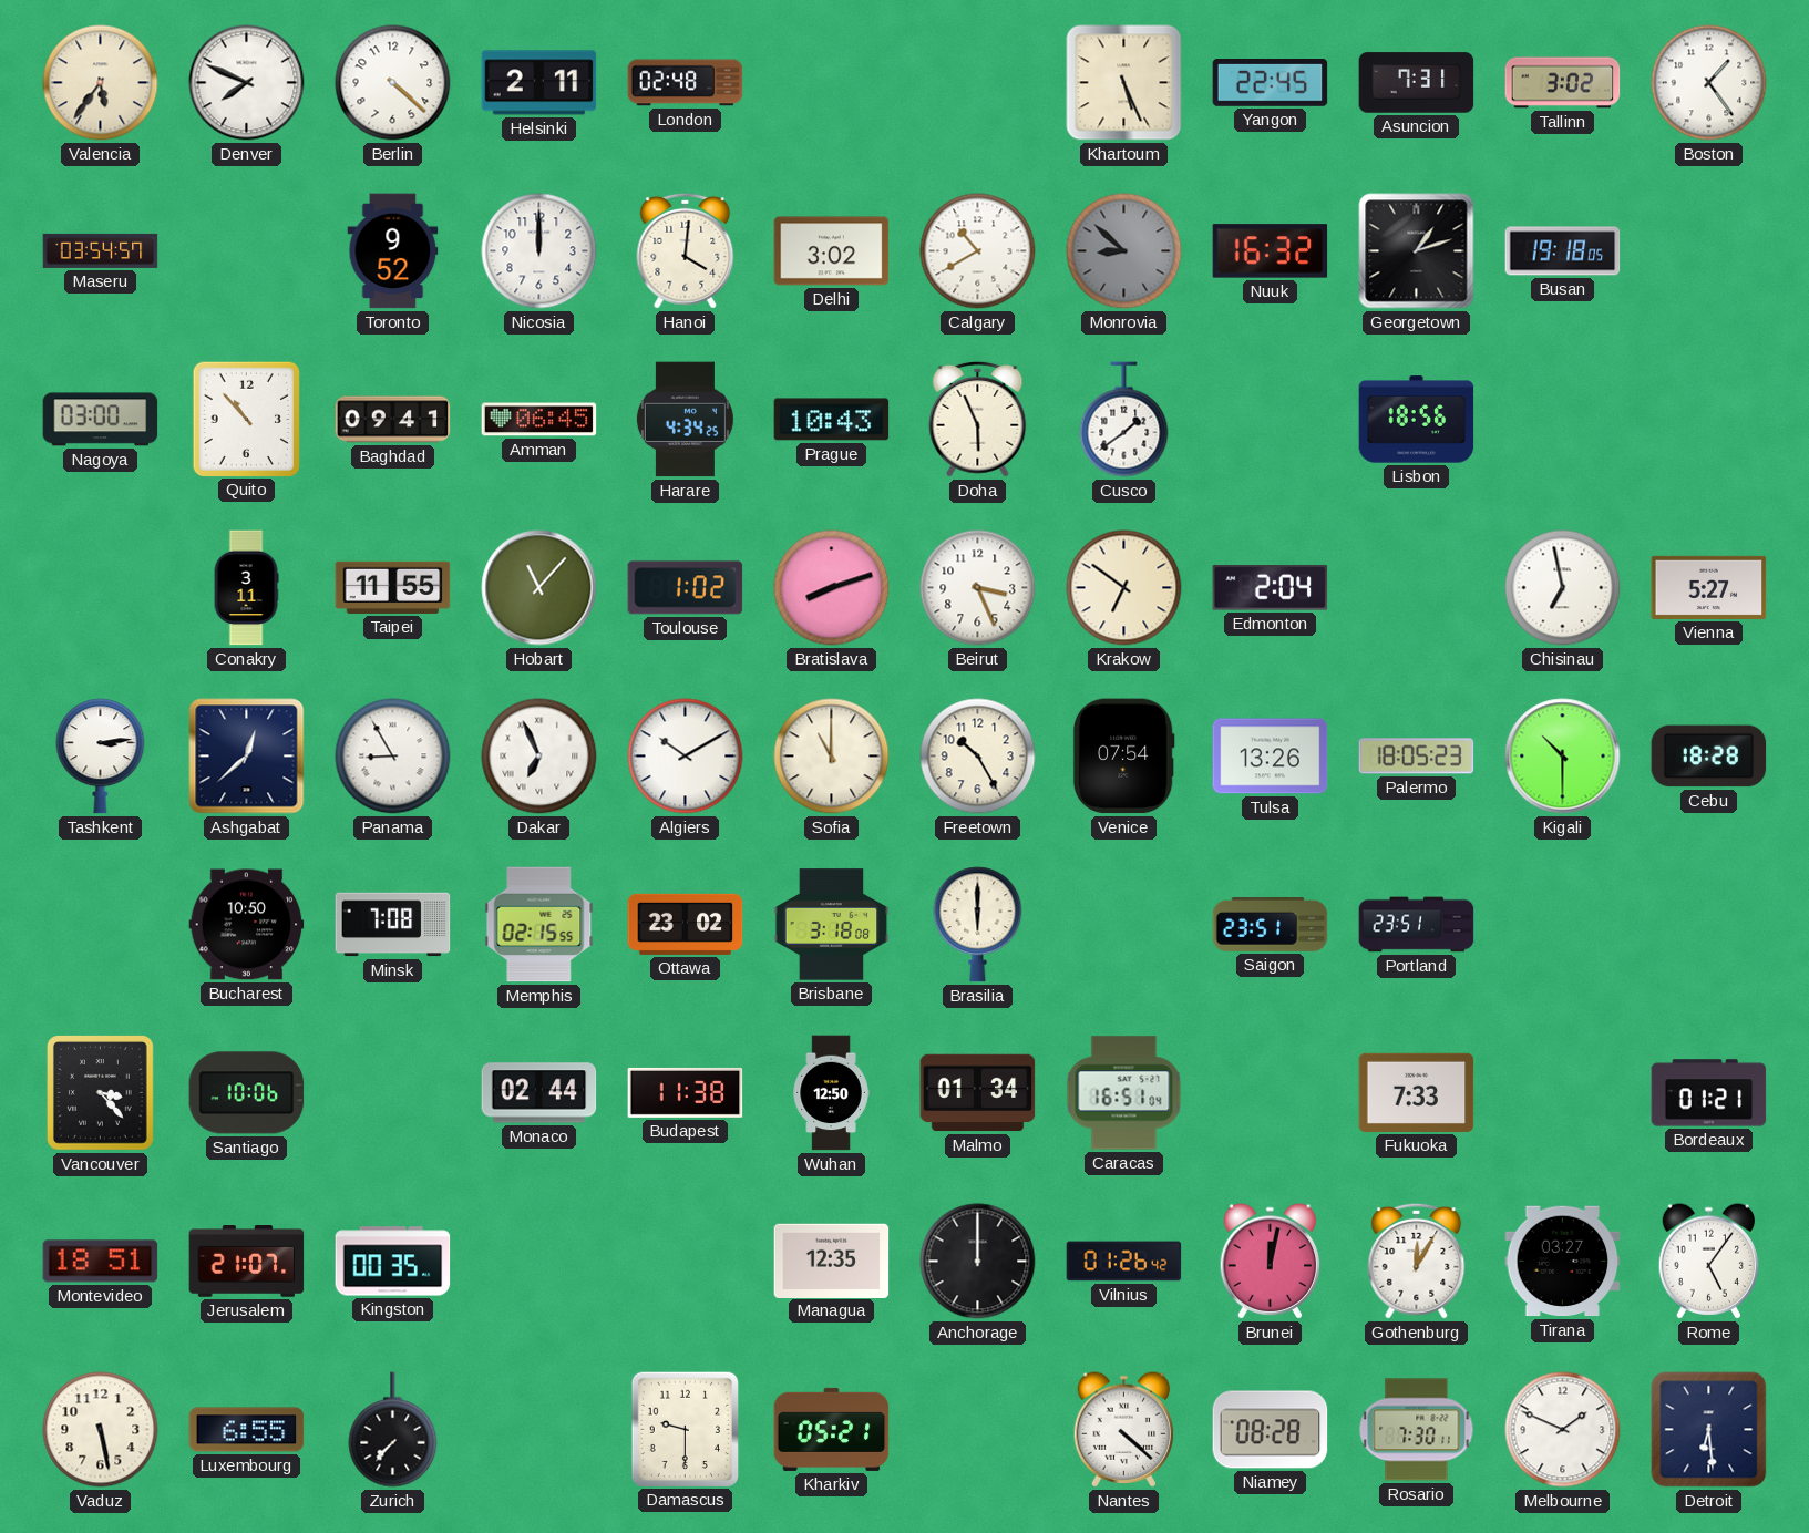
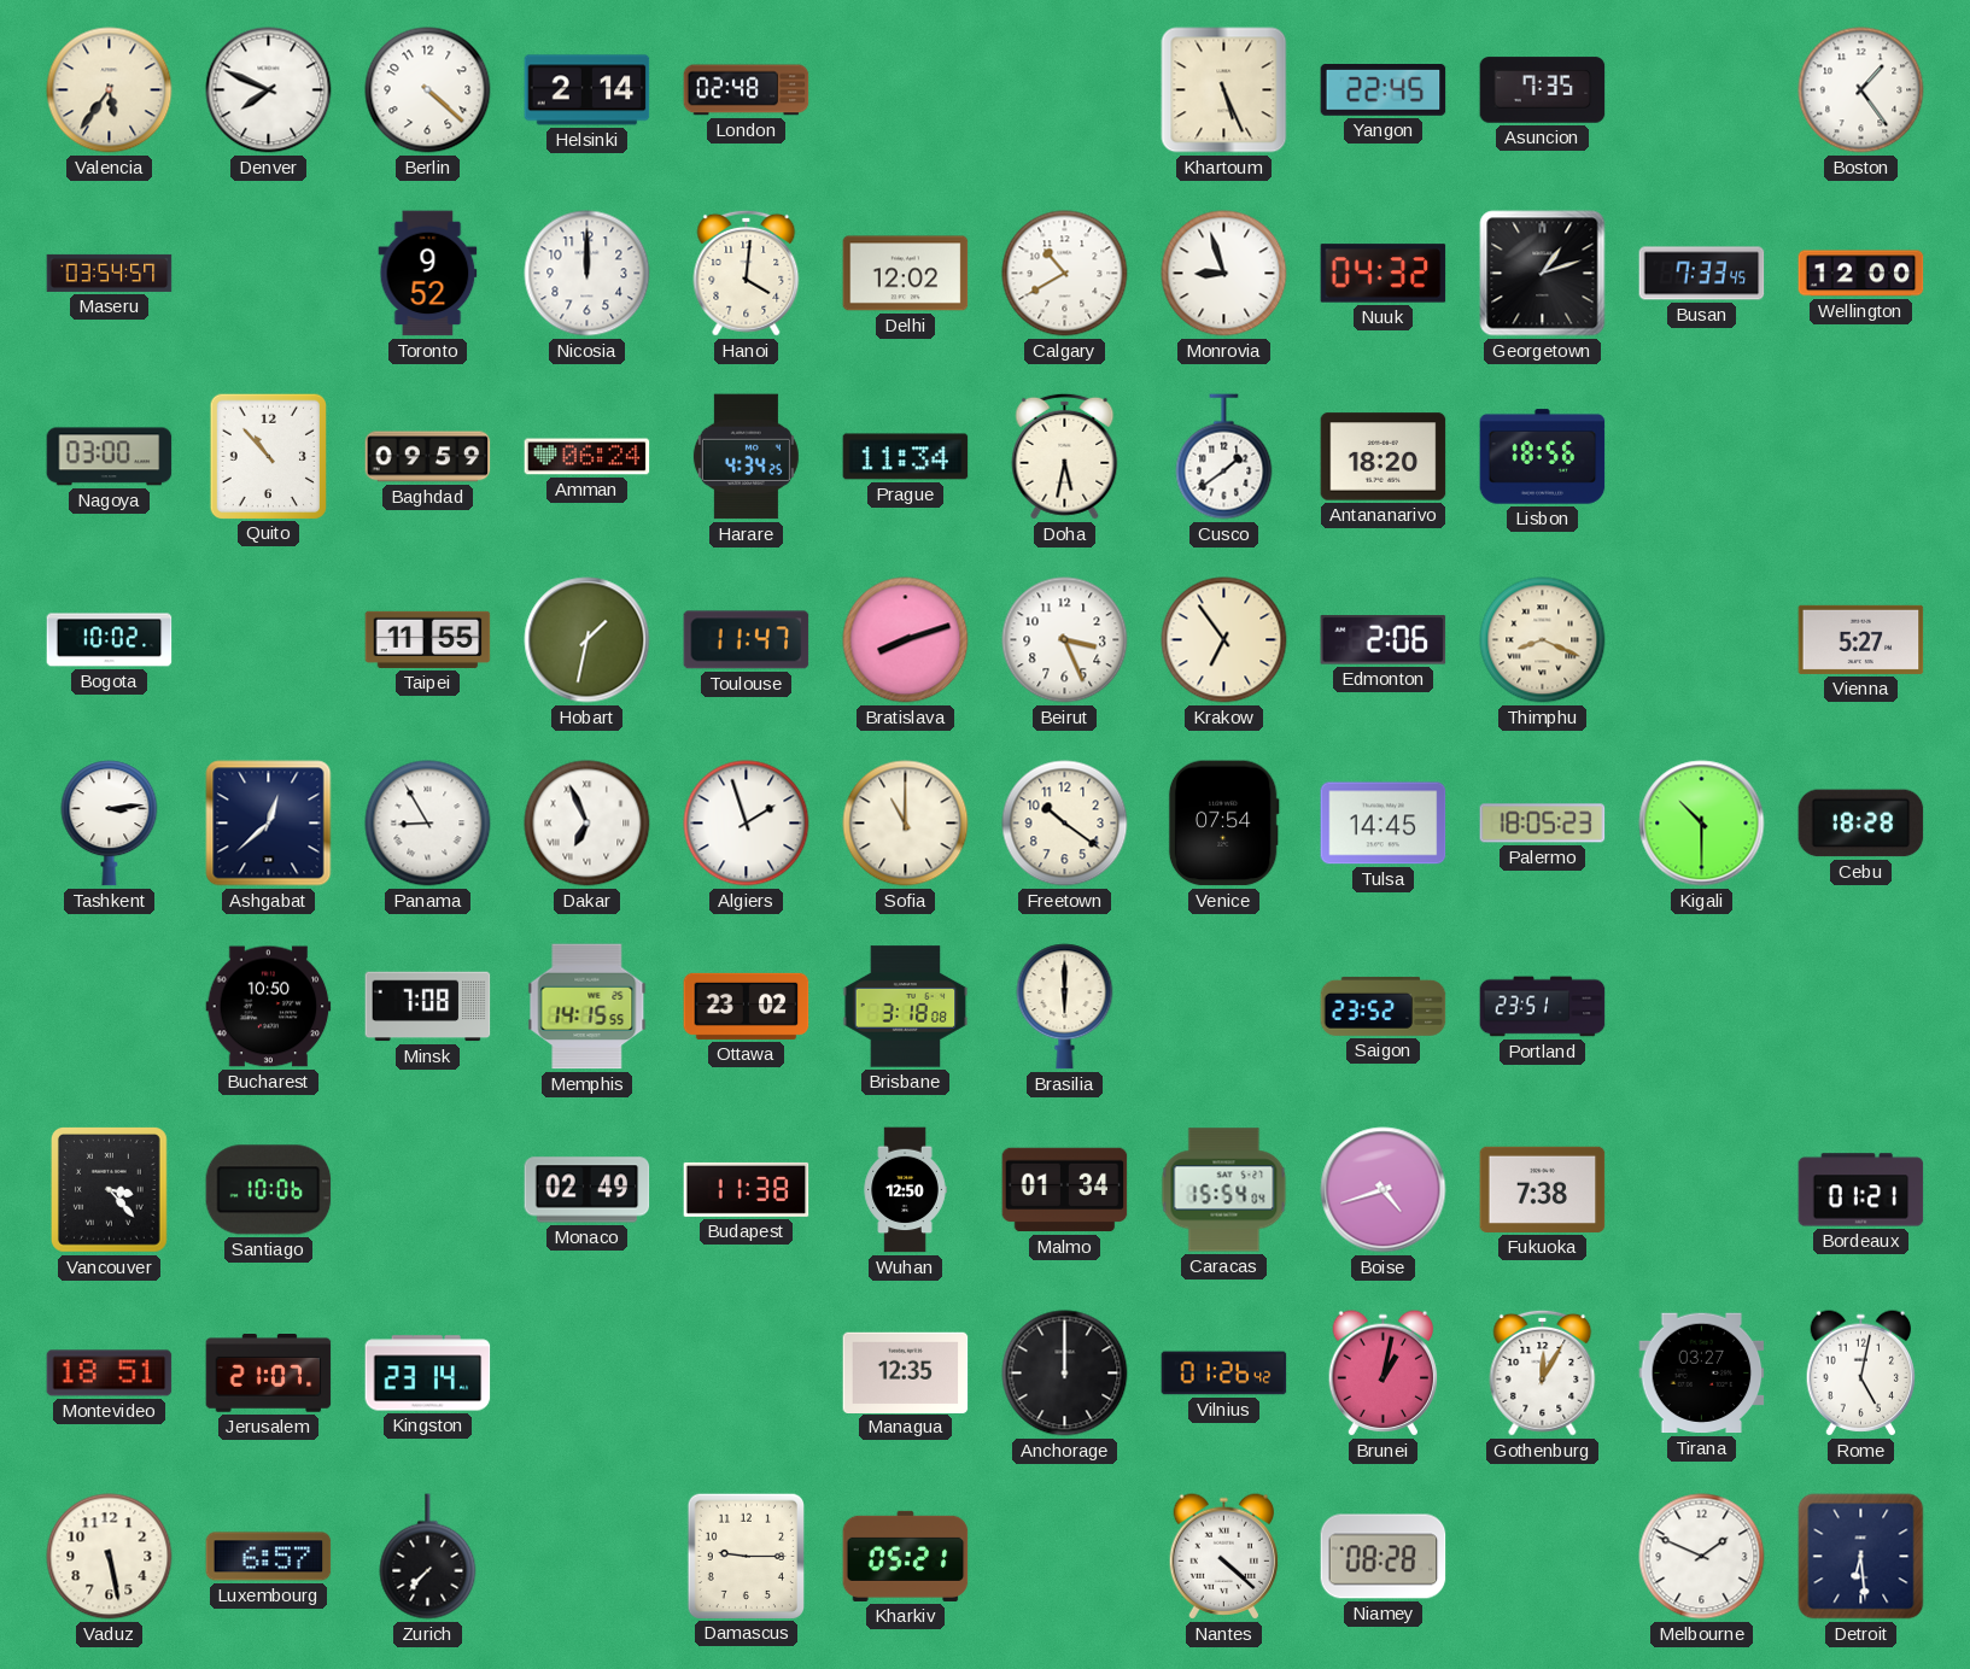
Helsinki: 2:11 -> 2:14 (588, 90)
Asuncion: 7:31 -> 7:35 (1543, 90)
Tallinn: 3:02 -> none (1563, 83)
Delhi: 3:02 -> 12:02 (906, 274)
Monrovia: 8:52 -> 8:57 (1224, 274)
Monrovia dial: grey -> white (1224, 274)
Nuuk: 16:32 -> 04:32 (1384, 274)
Busan: 19:18 -> 7:33 (1702, 274)
Wellington: none -> 12:00 (1861, 274)
Baghdad: 09:41 -> 09:59 (428, 457)
Amman: 06:45 -> 06:24 (588, 457)
Prague: 10:43 -> 11:34 (906, 457)
Doha: 5:56 -> 5:32 (1065, 456)
Antananarivo: none -> 18:20 (1384, 457)
Bogota: none -> 10:02 (110, 640)
Conakry: 3:11 -> none (246, 588)
Hobart: 11:07 -> 1:32 (588, 640)
Toulouse: 1:02 -> 11:47 (747, 640)
Krakow: 6:51 -> 6:54 (1224, 640)
Edmonton: 2:04 -> 2:06 (1384, 640)
Thimphu: none -> 8:19 (1543, 640)
Chisinau: 6:58 -> none (1563, 588)
Algiers: 10:10 -> 1:57 (747, 824)
Freetown: 10:25 -> 10:21 (1065, 824)
Tulsa: 13:26 -> 14:45 (1384, 824)
Memphis: 02:15 -> 14:15 (588, 1007)
Saigon: 23:51 -> 23:52 (1384, 1006)
Monaco: 02:44 -> 02:49 (588, 1190)
Caracas: 16:51 -> 15:54 (1224, 1190)
Boise: none -> 4:42 (1384, 1190)
Fukuoka: 7:33 -> 7:38 (1543, 1189)
Kingston: 00:35 -> 23:14 (428, 1374)
Brunei: 12:02 -> 1:02 (1384, 1374)
Rome: 5:06 -> 5:02 (1861, 1374)
Luxembourg: 6:55 -> 6:57 (269, 1557)
Damascus: 9:30 -> 9:15 (746, 1556)
Rosario: 7:30 -> none (1417, 1430)
